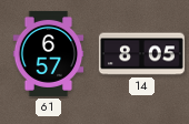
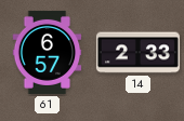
14: 8:05 -> 2:33 (137, 53)
